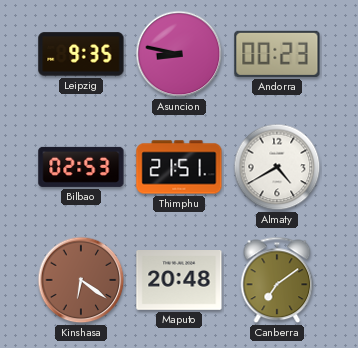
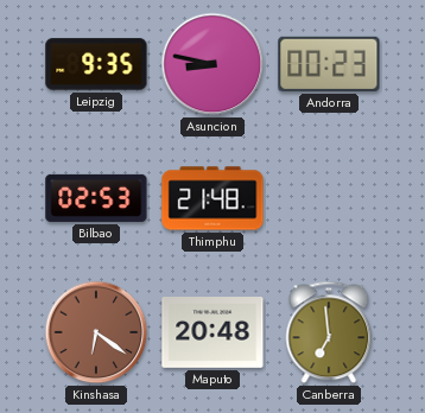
Thimphu: 21:51 -> 21:48 (213, 198)
Almaty: 4:40 -> none (277, 167)
Canberra: 7:09 -> 6:59 (329, 332)
